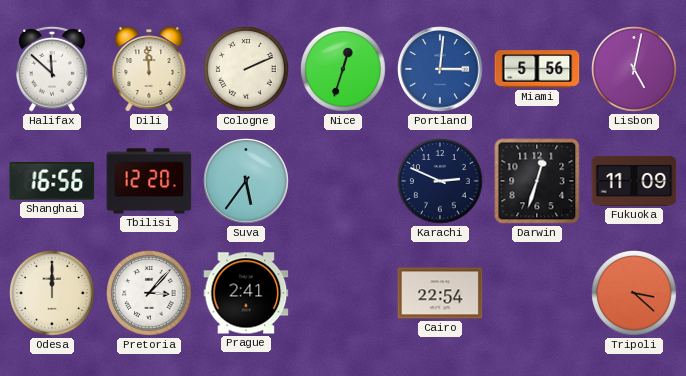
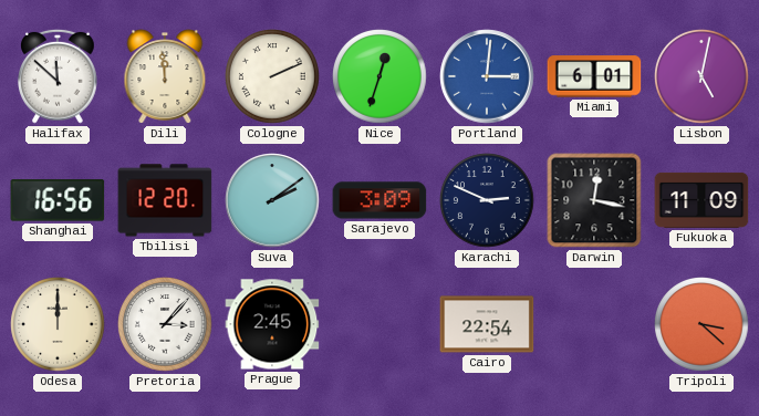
Miami: 5:56 -> 6:01 (594, 76)
Suva: 5:36 -> 2:09 (272, 200)
Sarajevo: none -> 3:09 (379, 200)
Darwin: 12:33 -> 12:17 (594, 200)
Prague: 2:41 -> 2:45 (272, 324)
